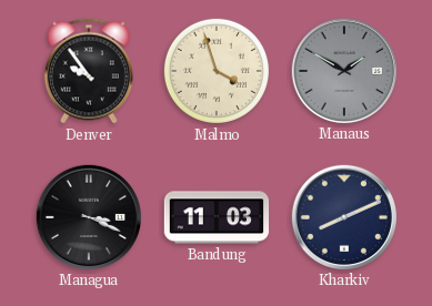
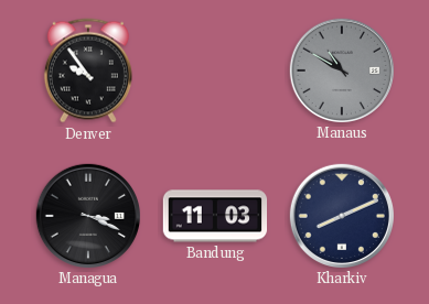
Malmo: 3:57 -> none (217, 71)
Manaus: 1:50 -> 10:50 (341, 69)
